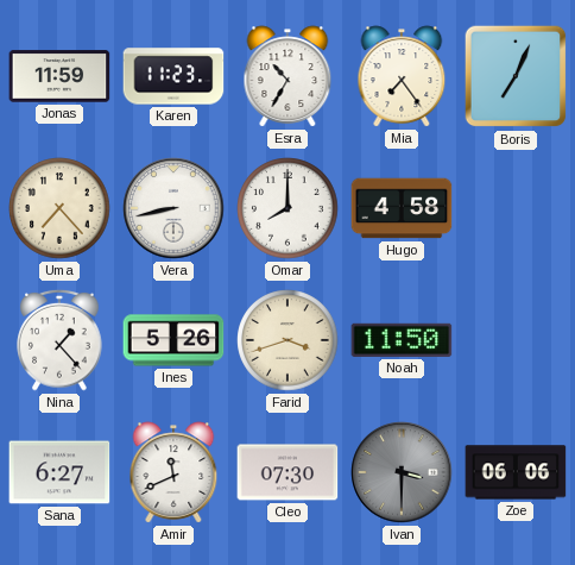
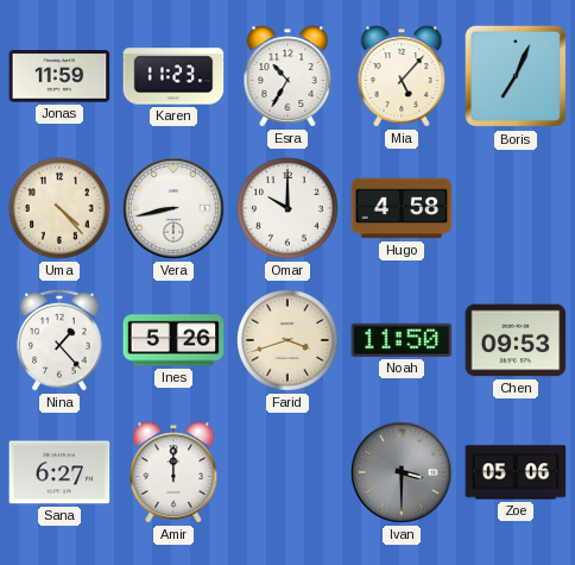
Mia: 7:24 -> 5:07 (402, 76)
Uma: 7:23 -> 4:23 (59, 208)
Omar: 8:00 -> 10:00 (287, 208)
Chen: none -> 09:53 (516, 340)
Amir: 11:41 -> 12:00 (173, 472)
Cleo: 07:30 -> none (287, 472)
Zoe: 06:06 -> 05:06 (516, 472)
